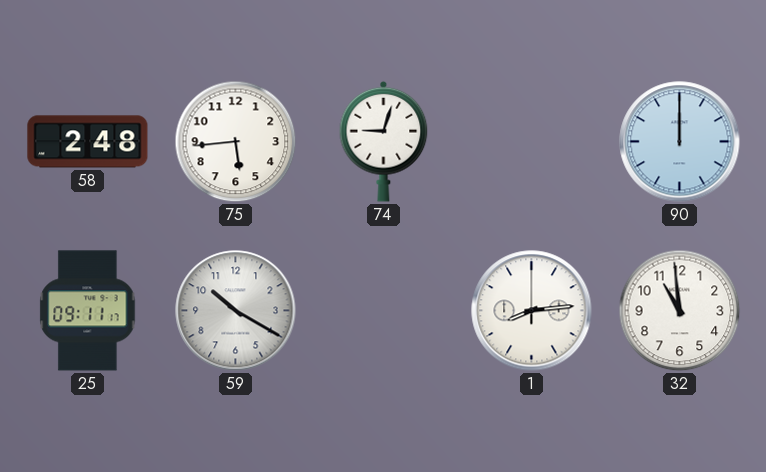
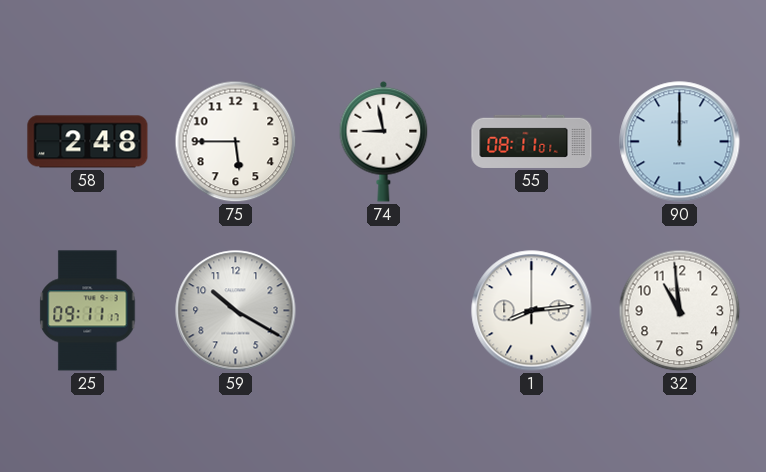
75: 5:44 -> 5:45 (236, 142)
74: 9:03 -> 8:58 (384, 141)
55: none -> 08:11 (532, 141)
